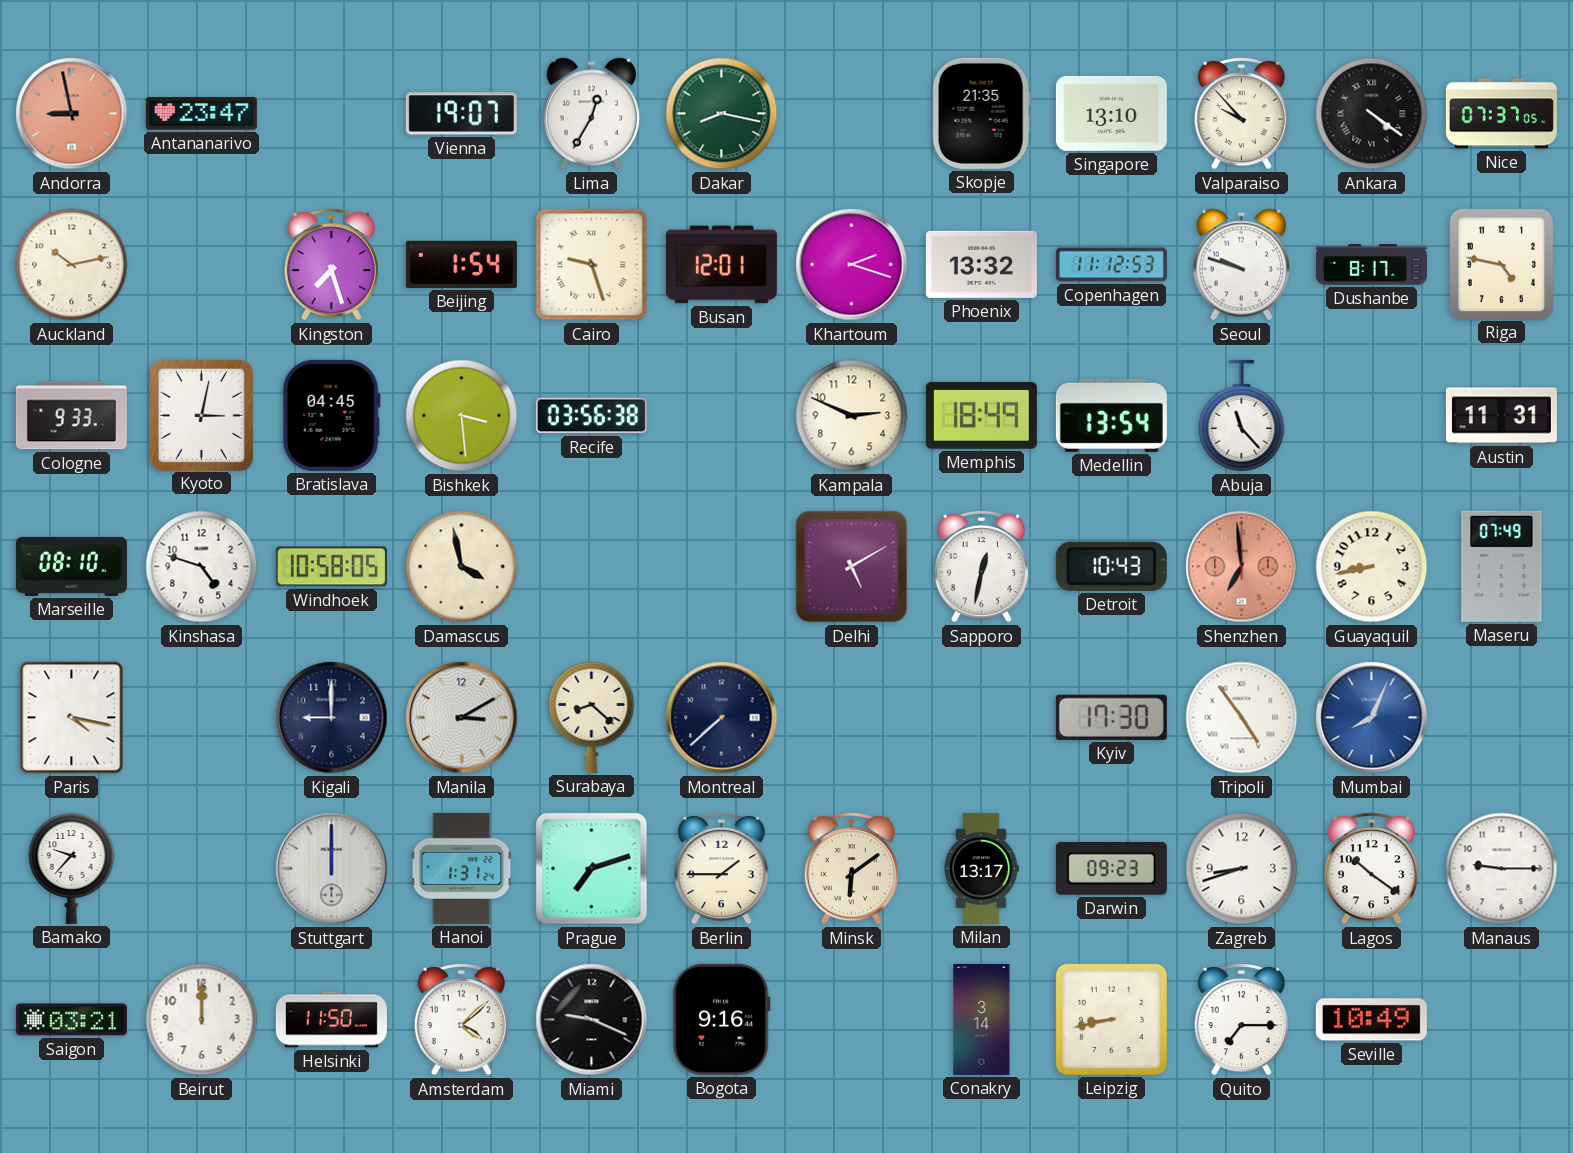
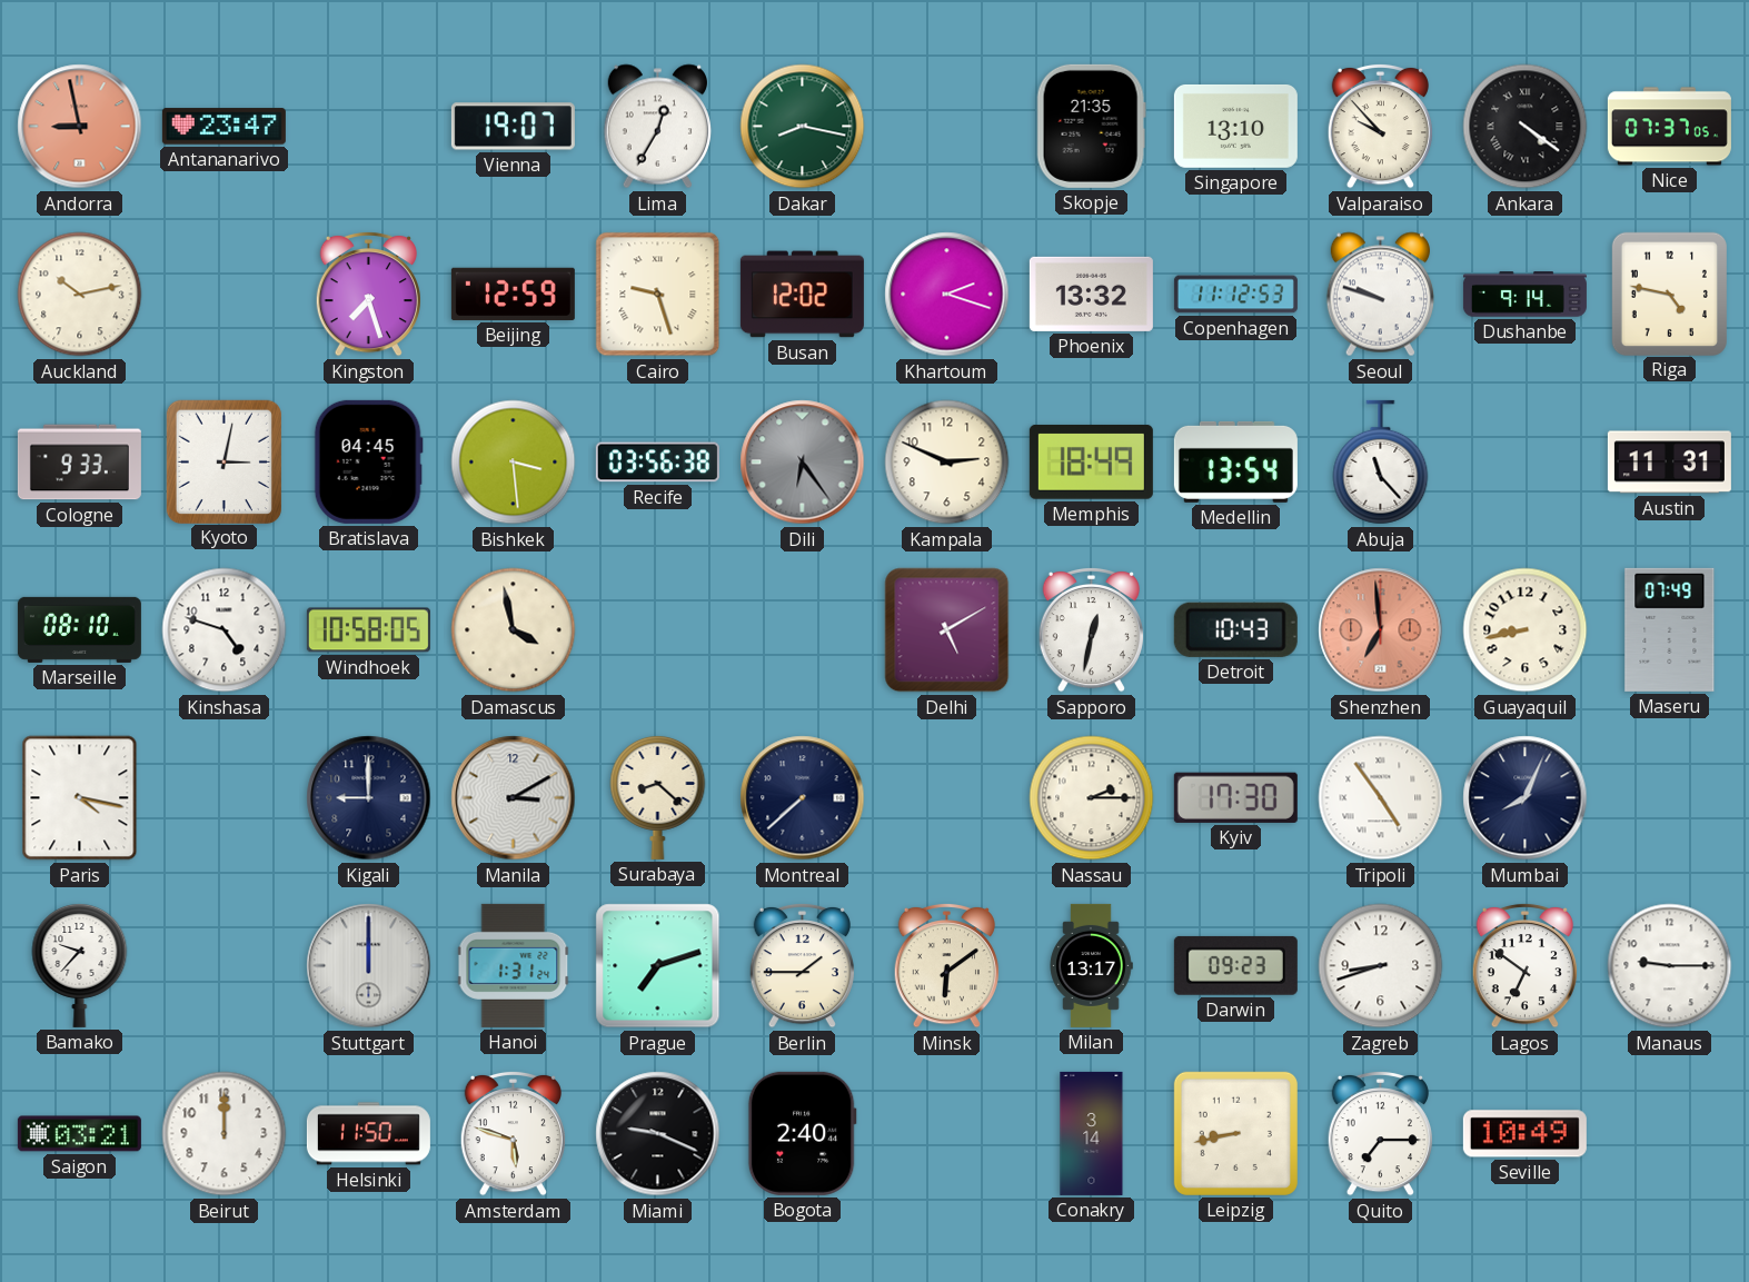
Beijing: 1:54 -> 12:59 (513, 294)
Busan: 12:01 -> 12:02 (802, 295)
Dushanbe: 8:17 -> 9:14 (1524, 295)
Dili: none -> 6:24 (803, 463)
Nassau: none -> 2:15 (1092, 798)
Mumbai dial: blue -> navy (1526, 798)
Lagos: 10:21 -> 6:51 (1524, 965)
Amsterdam: 4:08 -> 5:48 (513, 1133)
Bogota: 9:16 -> 2:40 (802, 1133)
